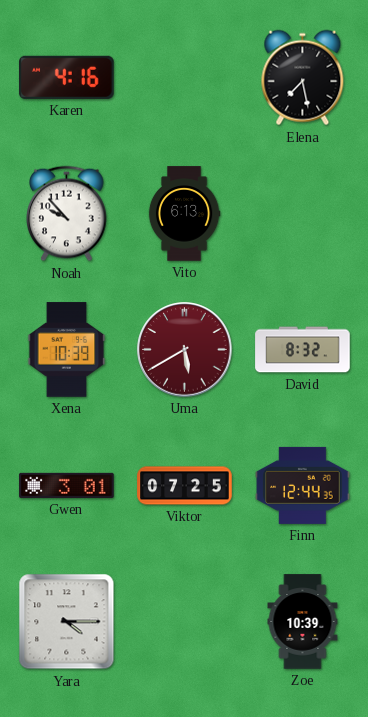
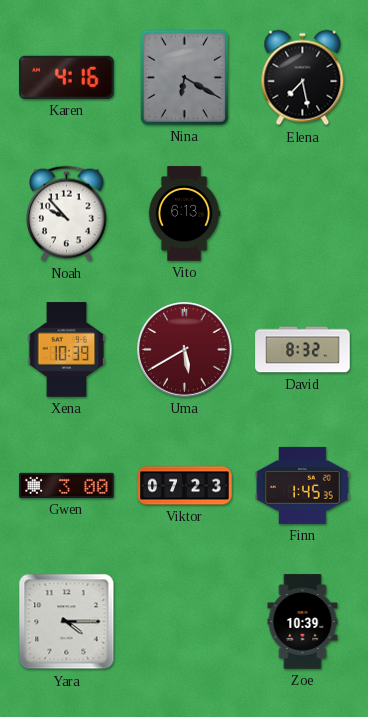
Nina: none -> 6:20 (184, 77)
Gwen: 3:01 -> 3:00 (67, 485)
Viktor: 07:25 -> 07:23 (185, 486)
Finn: 12:44 -> 1:45 (303, 485)
